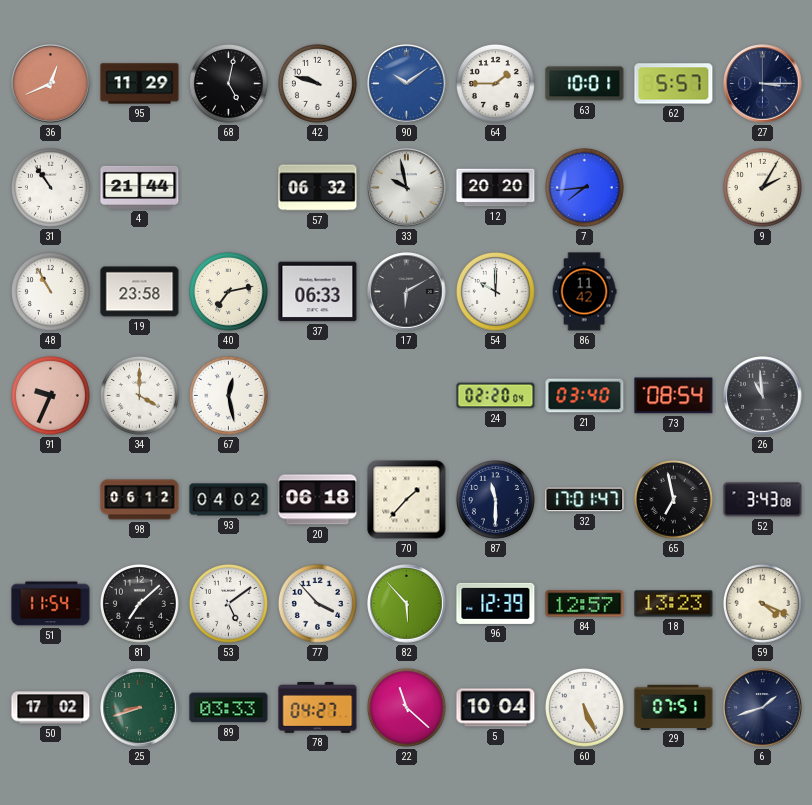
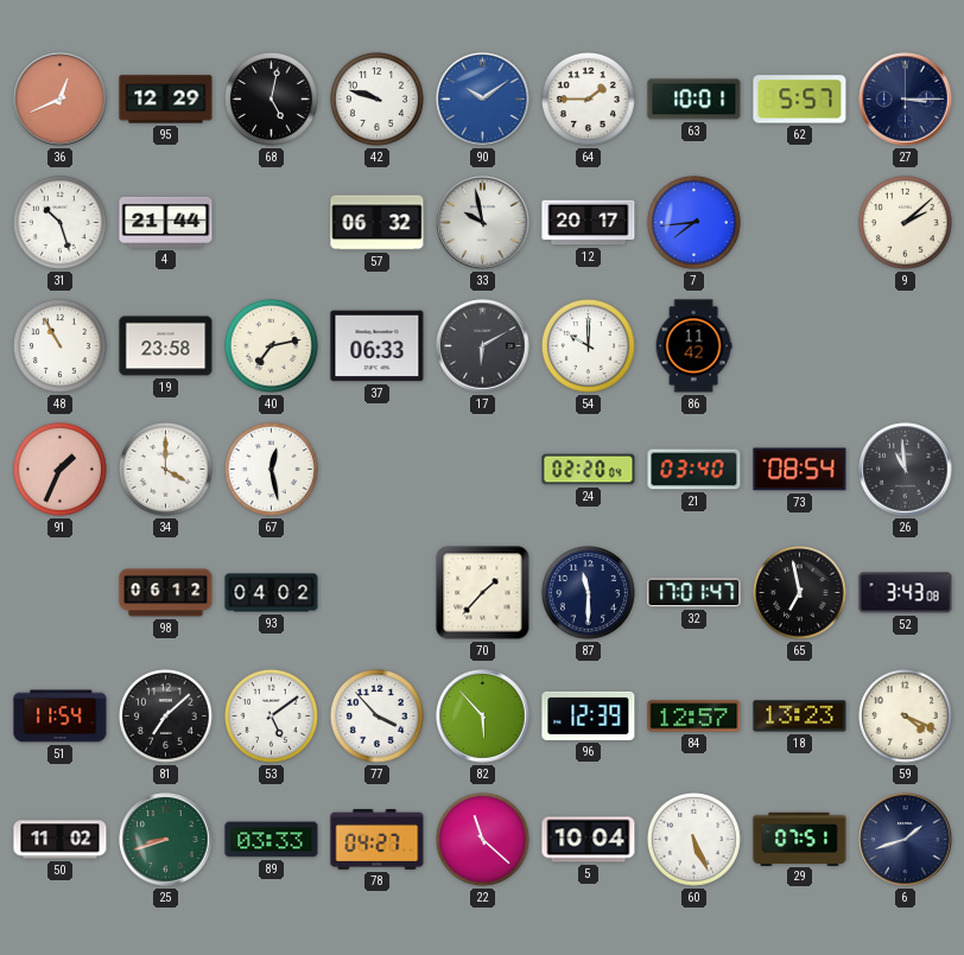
95: 11:29 -> 12:29 (166, 100)
31: 10:54 -> 10:27 (59, 222)
12: 20:20 -> 20:17 (589, 223)
9: 2:05 -> 2:08 (905, 222)
91: 9:34 -> 1:34 (59, 469)
20: 06:18 -> none (318, 500)
50: 17:02 -> 11:02 (61, 840)
